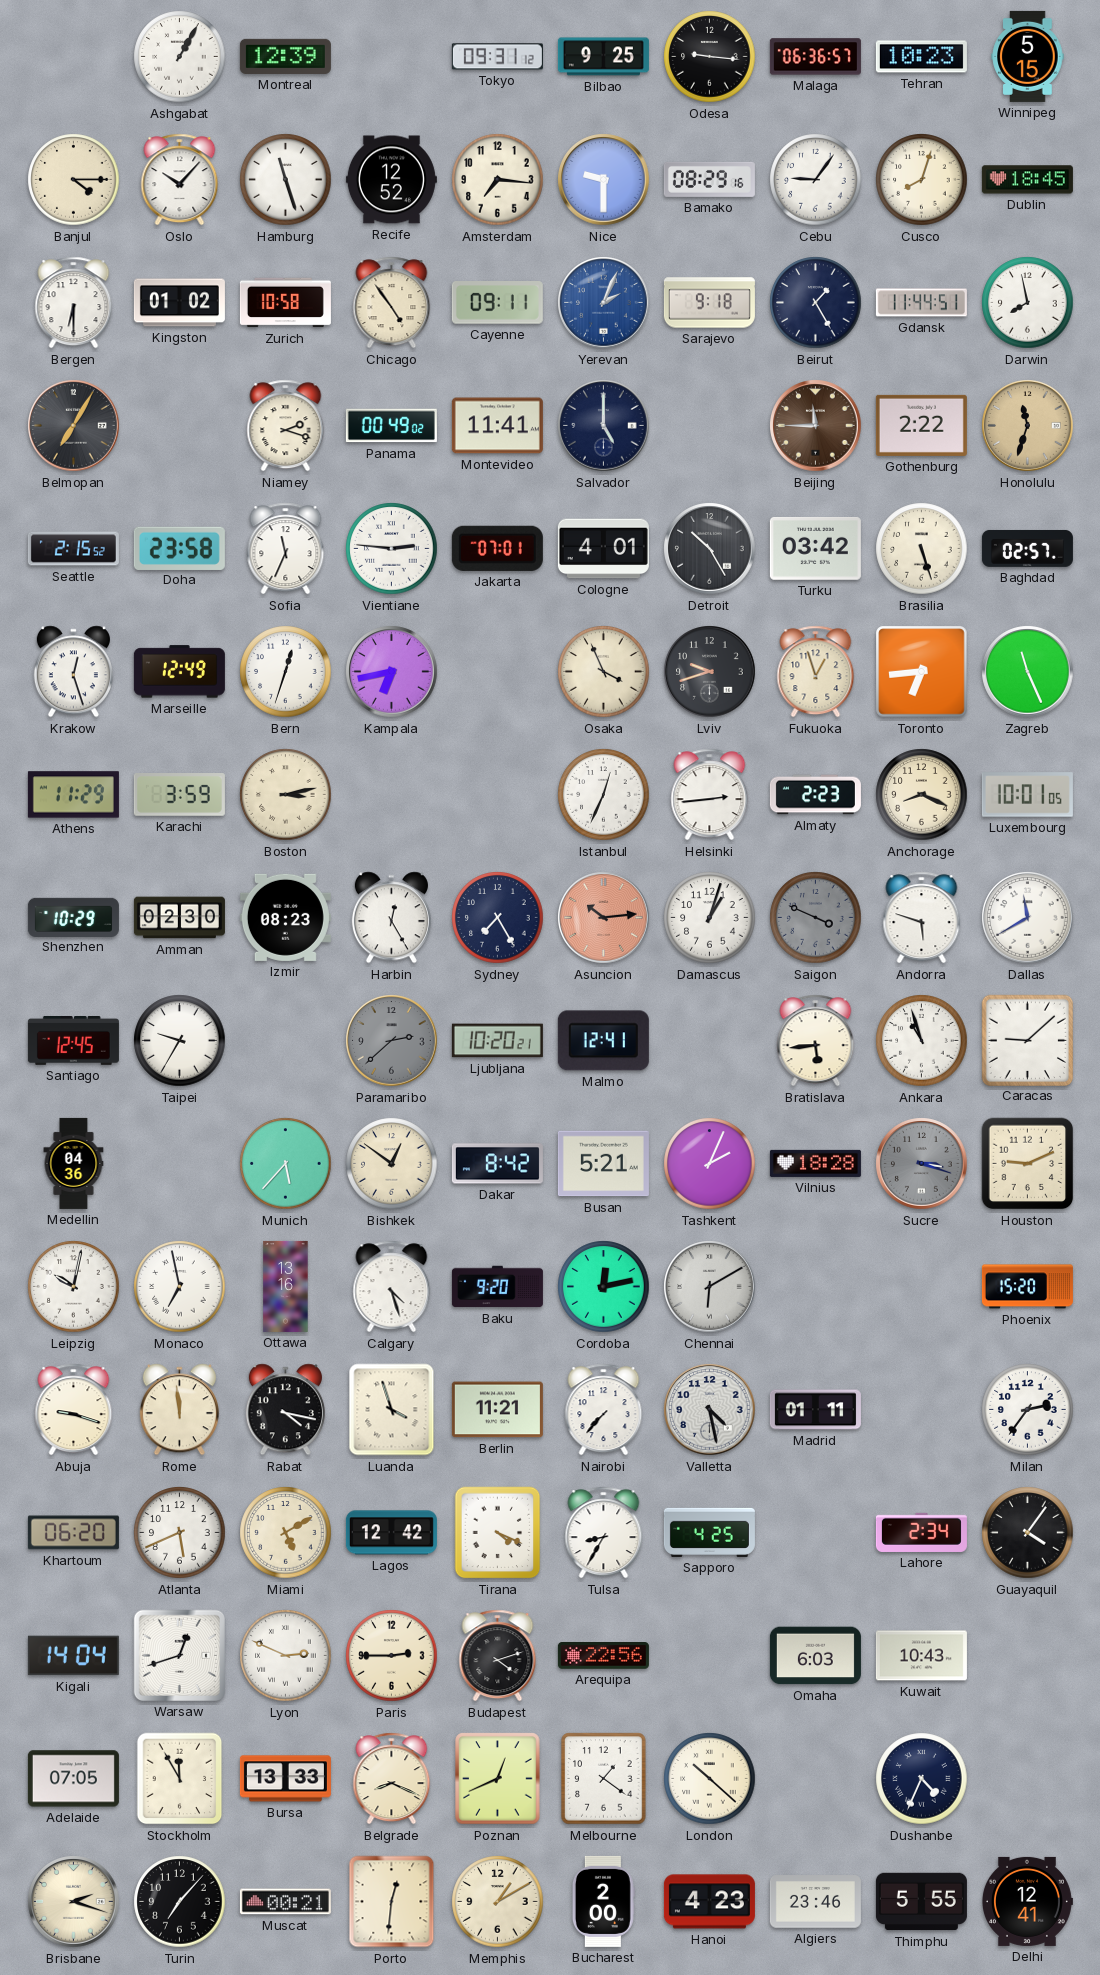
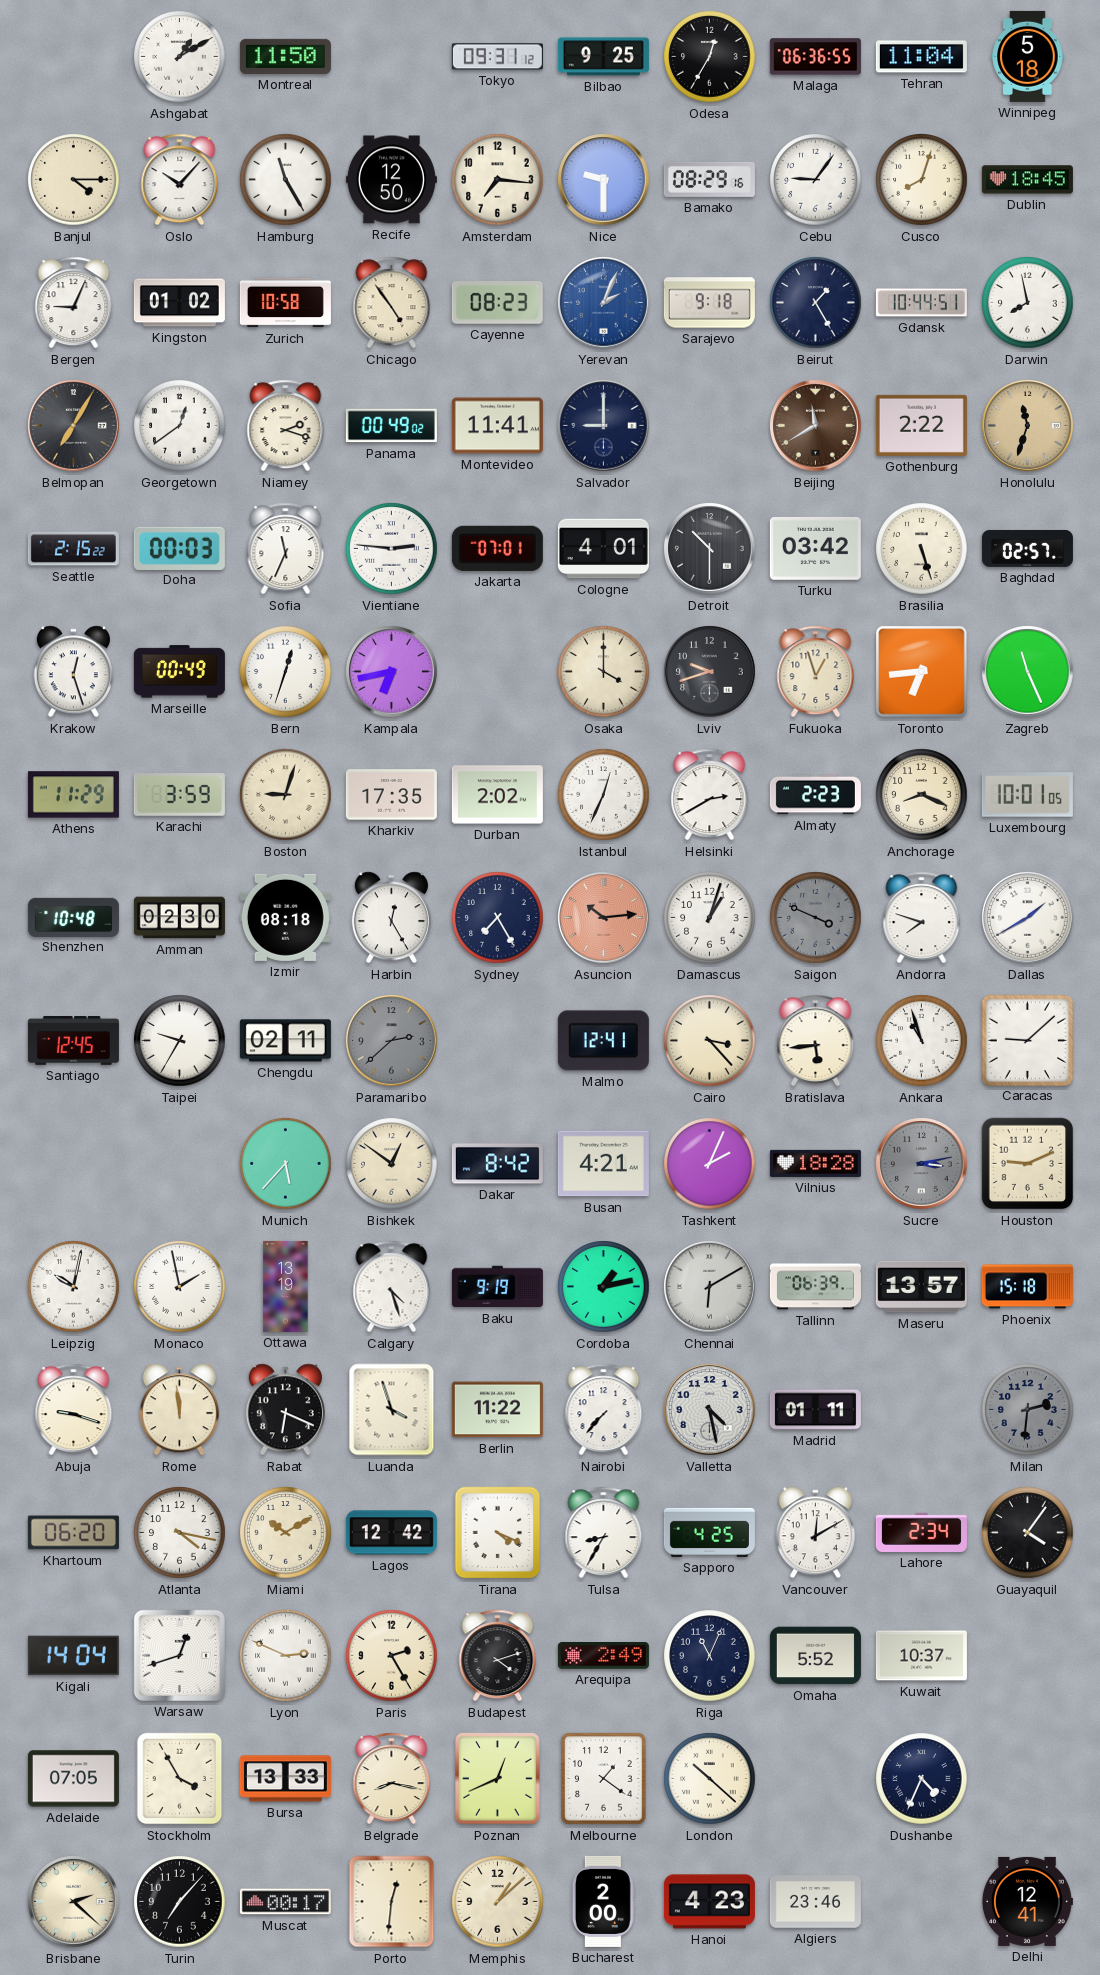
Ashgabat: 1:05 -> 1:10 (180, 57)
Montreal: 12:39 -> 11:50 (285, 56)
Odesa: 9:16 -> 12:35 (710, 57)
Malaga: 06:36:57 -> 06:36:55 (815, 57)
Tehran: 10:23 -> 11:04 (921, 57)
Winnipeg: 5:15 -> 5:18 (1028, 56)
Hamburg: 11:27 -> 11:25 (286, 180)
Recife: 12:52 -> 12:50 (391, 180)
Bergen: 6:30 -> 9:04 (74, 303)
Cayenne: 09:11 -> 08:23 (497, 303)
Gdansk: 11:44 -> 10:44 (921, 303)
Georgetown: none -> 12:39 (180, 426)
Salvador: 5:00 -> 9:00 (604, 426)
Beijing: 11:45 -> 11:40 (816, 426)
Seattle: 2:15:52 -> 2:15:22 (73, 549)
Doha: 23:58 -> 00:03 (179, 548)
Detroit: 10:25 -> 10:30 (710, 549)
Marseille: 12:49 -> 00:49 (179, 672)
Osaka: 3:56 -> 4:00 (604, 672)
Boston: 3:13 -> 9:03 (286, 795)
Kharkiv: none -> 17:35 (391, 795)
Durban: none -> 2:02 (497, 795)
Helsinki: 2:44 -> 2:40 (710, 795)
Shenzhen: 10:29 -> 10:48 (73, 917)
Izmir: 08:23 -> 08:18 (285, 917)
Andorra: 5:48 -> 7:48 (922, 918)
Dallas: 11:40 -> 1:40 (1028, 918)
Chengdu: none -> 02:11 (285, 1041)
Ljubljana: 10:20 -> none (497, 1041)
Cairo: none -> 3:23 (710, 1041)
Medellin: 04:36 -> none (74, 1163)
Busan: 5:21 -> 4:21 (603, 1164)
Sucre: 3:18 -> 3:13 (922, 1164)
Monaco: 6:58 -> 1:58 (180, 1287)
Ottawa: 13:16 -> 13:19 (286, 1286)
Baku: 9:20 -> 9:19 (497, 1287)
Cordoba: 12:13 -> 1:13 (604, 1287)
Tallinn: none -> 06:39 (815, 1287)
Maseru: none -> 13:57 (921, 1287)
Phoenix: 15:20 -> 15:18 (1027, 1287)
Rabat: 4:17 -> 6:19 (285, 1410)
Berlin: 11:21 -> 11:22 (497, 1410)
Milan: 2:36 -> 2:31 (1028, 1410)
Milan dial: white -> grey (1028, 1410)
Atlanta: 5:41 -> 4:17 (180, 1533)
Miami: 5:10 -> 10:10 (286, 1533)
Vancouver: none -> 12:10 (815, 1533)
Paris: 2:45 -> 2:25 (392, 1656)
Arequipa: 22:56 -> 2:49 (603, 1656)
Riga: none -> 11:04 (710, 1656)
Omaha: 6:03 -> 5:52 (815, 1656)
Kuwait: 10:43 -> 10:37 (921, 1656)
Stockholm: 11:55 -> 3:55 (180, 1779)
Belgrade: 8:19 -> 8:17 (392, 1779)
Brisbane: 2:18 -> 2:22 (74, 1902)
Muscat: 00:21 -> 00:17 (285, 1902)
Memphis: 1:10 -> 1:08 (498, 1902)
Thimphu: 5:55 -> none (921, 1902)
